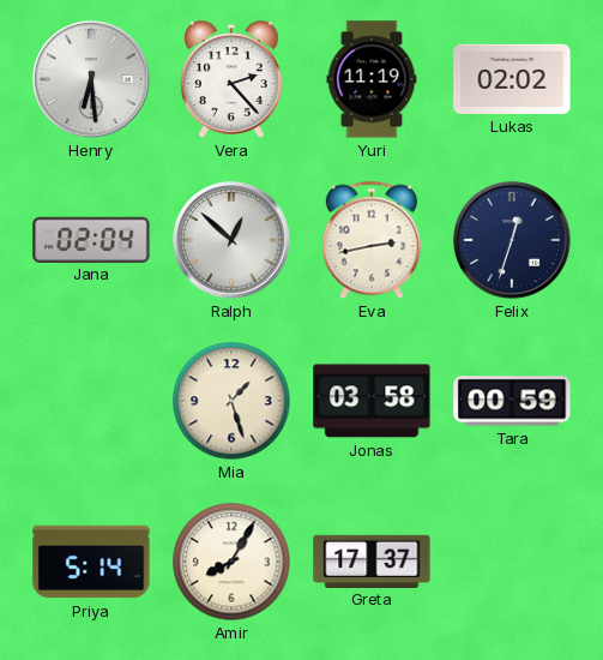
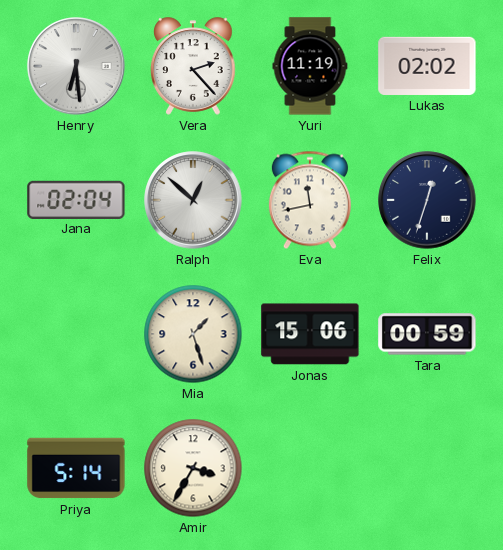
Eva: 2:43 -> 11:43 (310, 200)
Jonas: 03:58 -> 15:06 (310, 334)
Amir: 8:05 -> 3:35 (193, 468)
Greta: 17:37 -> none (372, 560)
